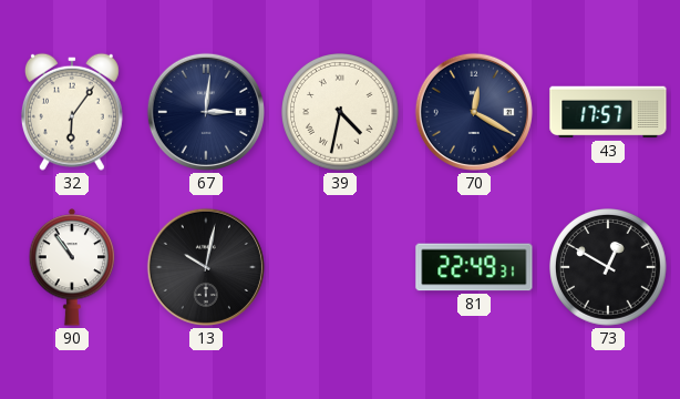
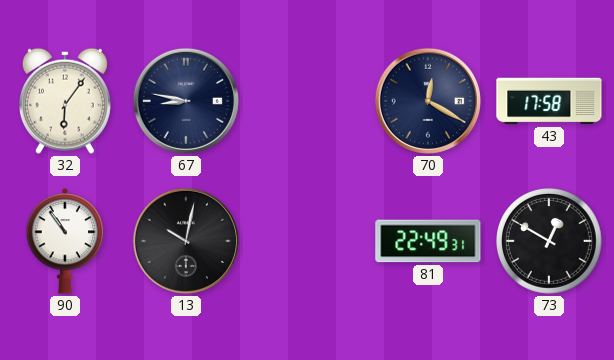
67: 3:01 -> 8:47 (186, 101)
39: 4:32 -> none (341, 113)
43: 17:57 -> 17:58 (549, 101)
